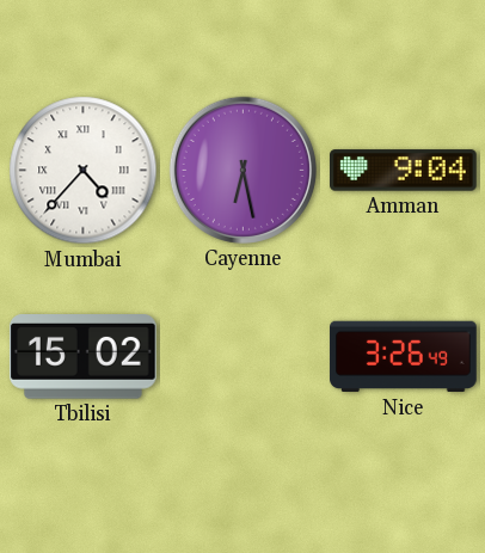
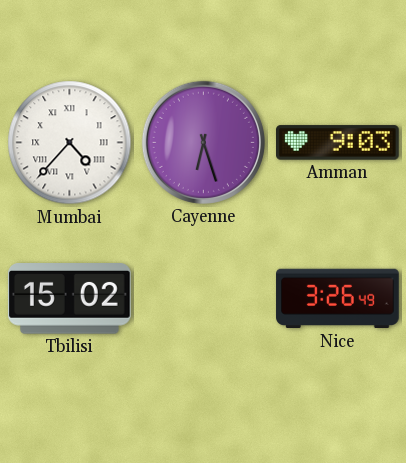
Cayenne: 6:28 -> 6:27 (203, 142)
Amman: 9:04 -> 9:03 (338, 143)
